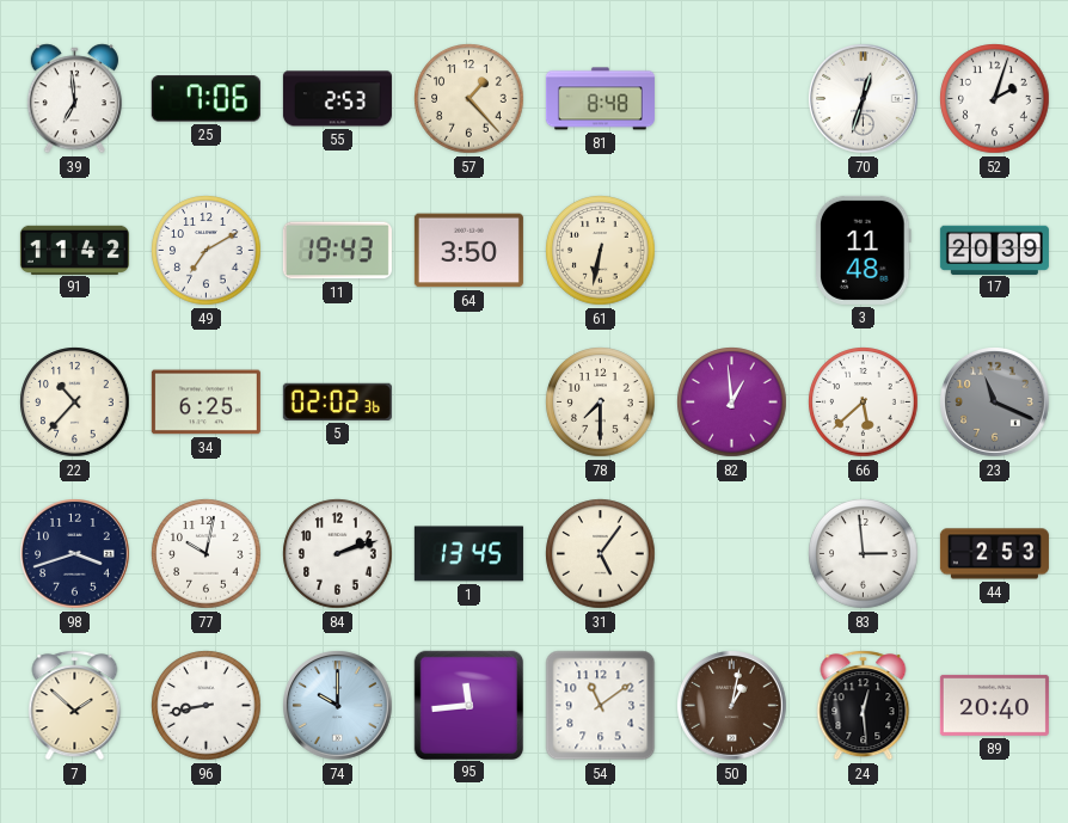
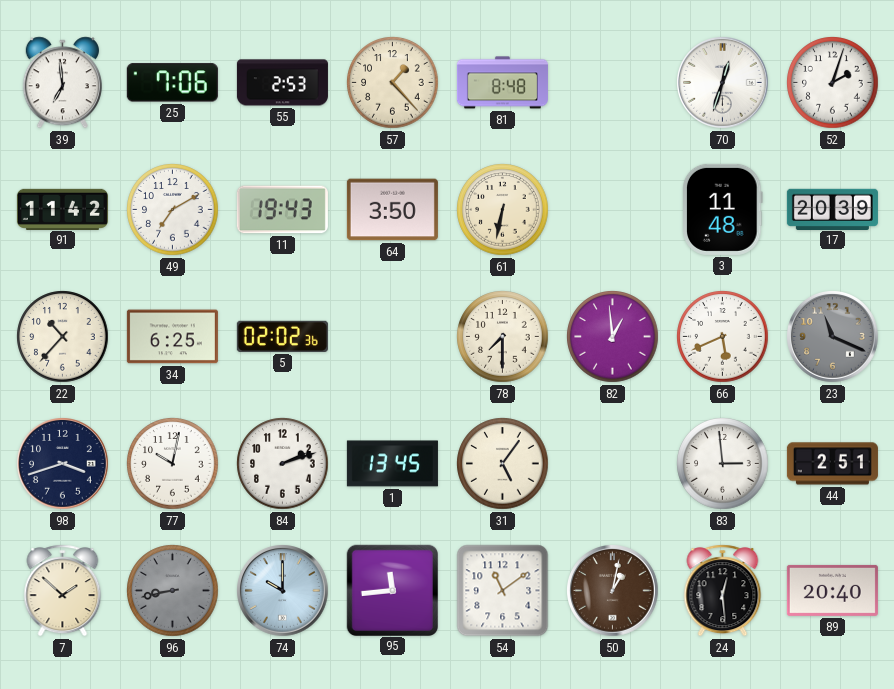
66: 5:38 -> 5:41 (723, 337)
44: 2:53 -> 2:51 (832, 464)
96 dial: white -> grey (173, 591)
